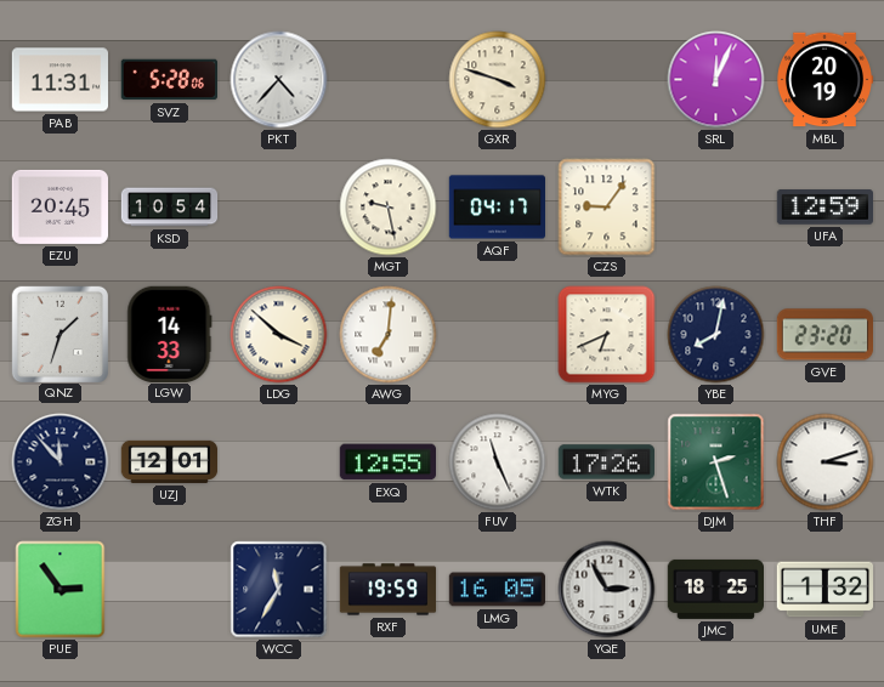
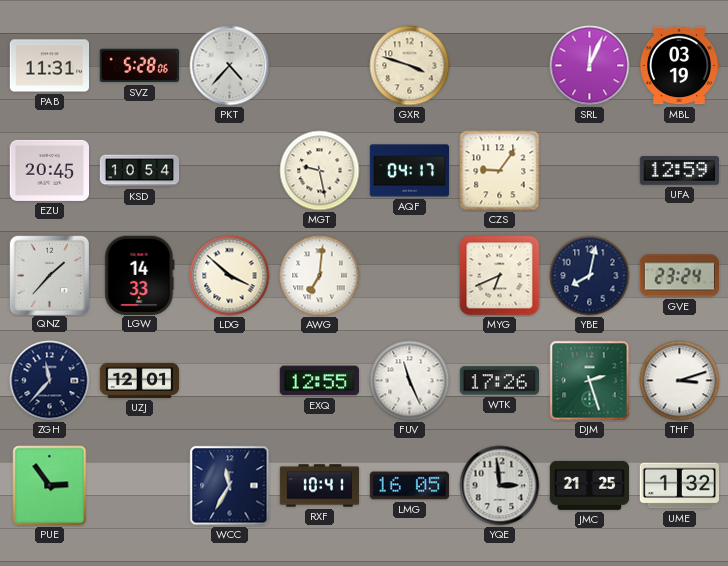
MBL: 20:19 -> 03:19 (679, 66)
QNZ: 1:33 -> 1:37 (49, 275)
GVE: 23:20 -> 23:24 (679, 276)
ZGH: 11:53 -> 11:37 (50, 381)
RXF: 19:59 -> 10:41 (320, 486)
YQE: 2:55 -> 2:59 (500, 486)
JMC: 18:25 -> 21:25 (589, 485)
